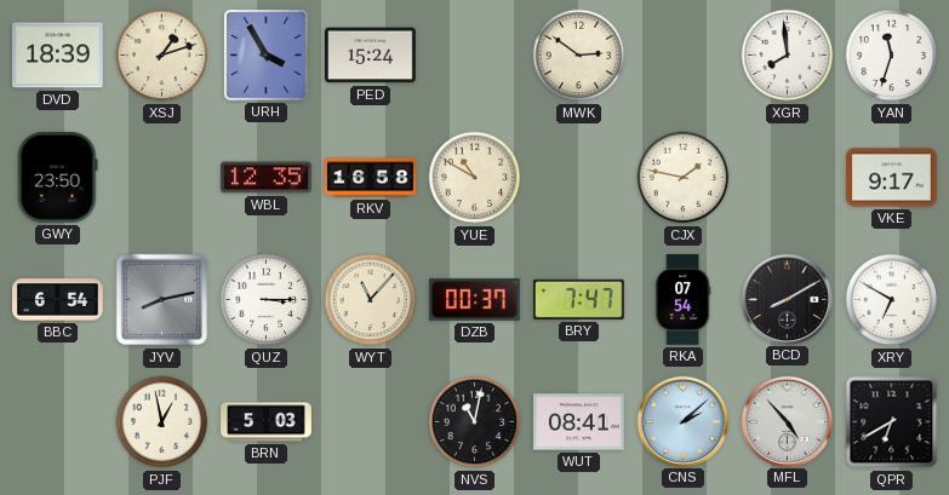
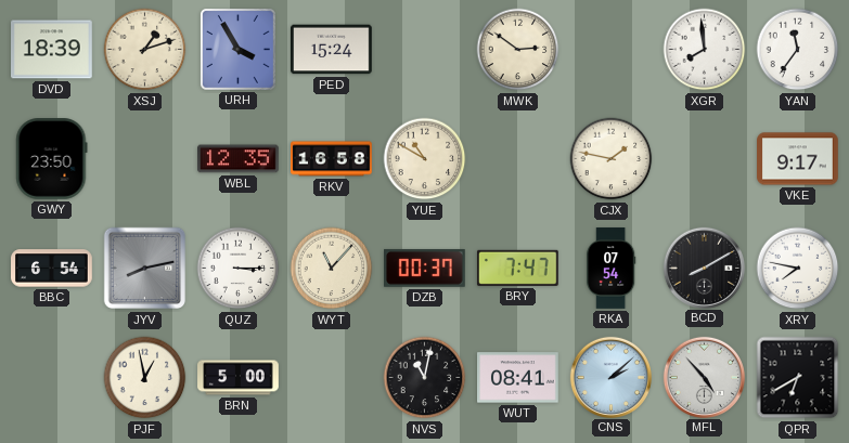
YAN: 11:33 -> 11:36 (798, 50)
XRY: 6:50 -> 7:47 (798, 269)
BRN: 5:03 -> 5:00 (239, 378)
